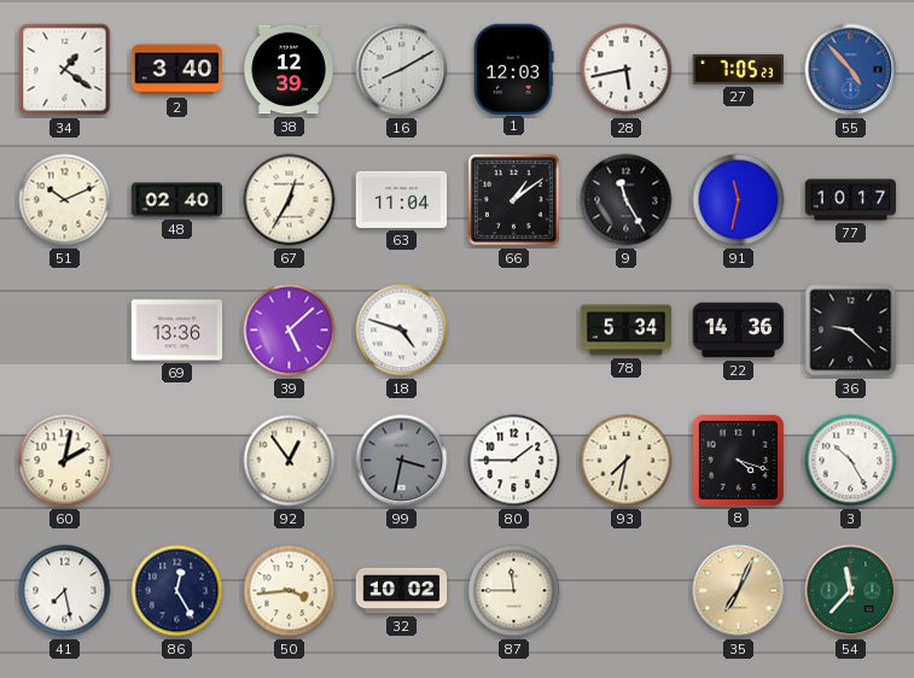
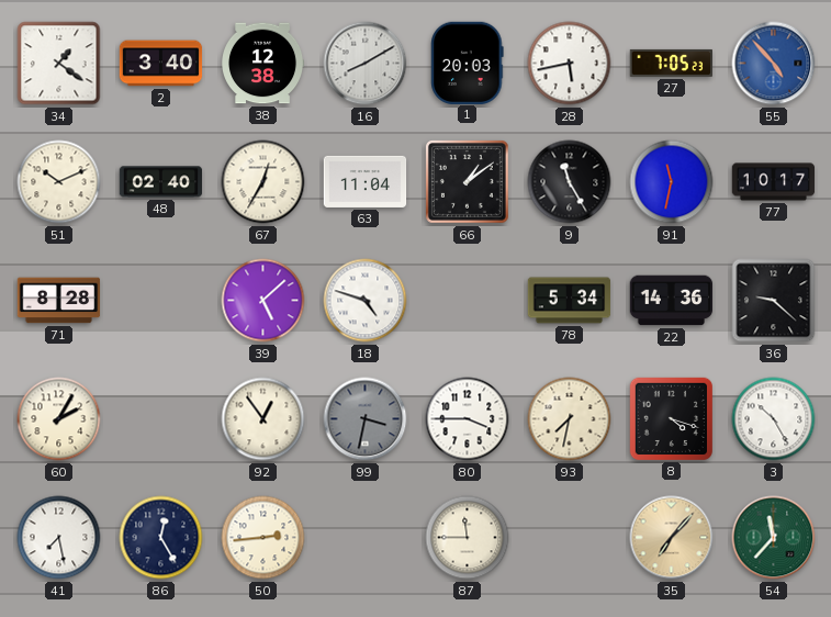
38: 12:39 -> 12:38 (263, 64)
1: 12:03 -> 20:03 (468, 63)
71: none -> 8:28 (59, 301)
69: 13:36 -> none (177, 331)
60: 2:02 -> 2:05 (59, 419)
80: 1:45 -> 3:45 (468, 419)
50: 3:44 -> 2:44 (263, 538)
32: 10:02 -> none (402, 591)
35: 7:04 -> 7:07 (672, 538)
